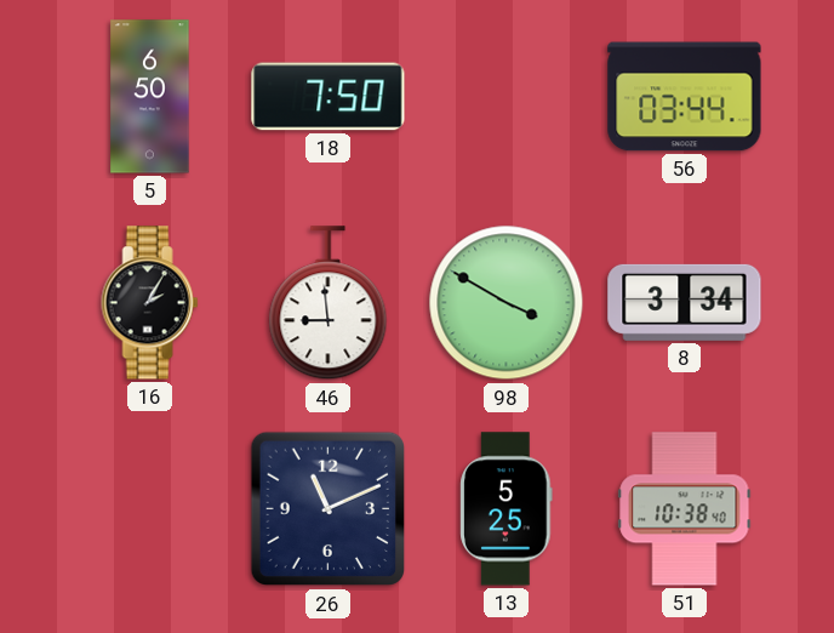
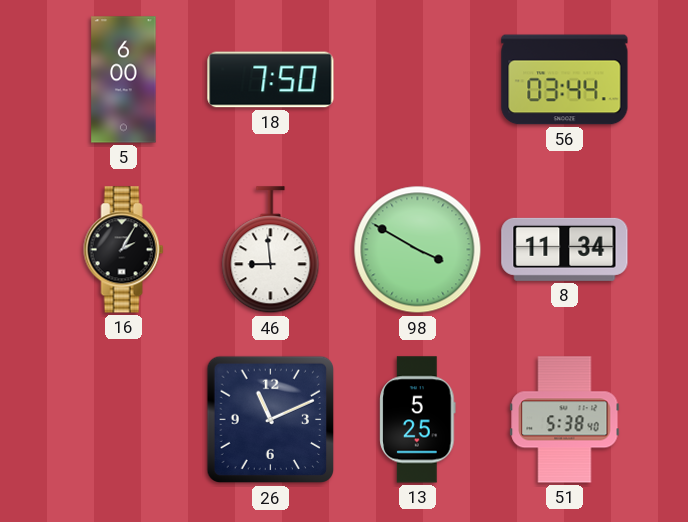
5: 6:50 -> 6:00 (124, 80)
8: 3:34 -> 11:34 (565, 249)
51: 10:38 -> 5:38 (565, 420)
